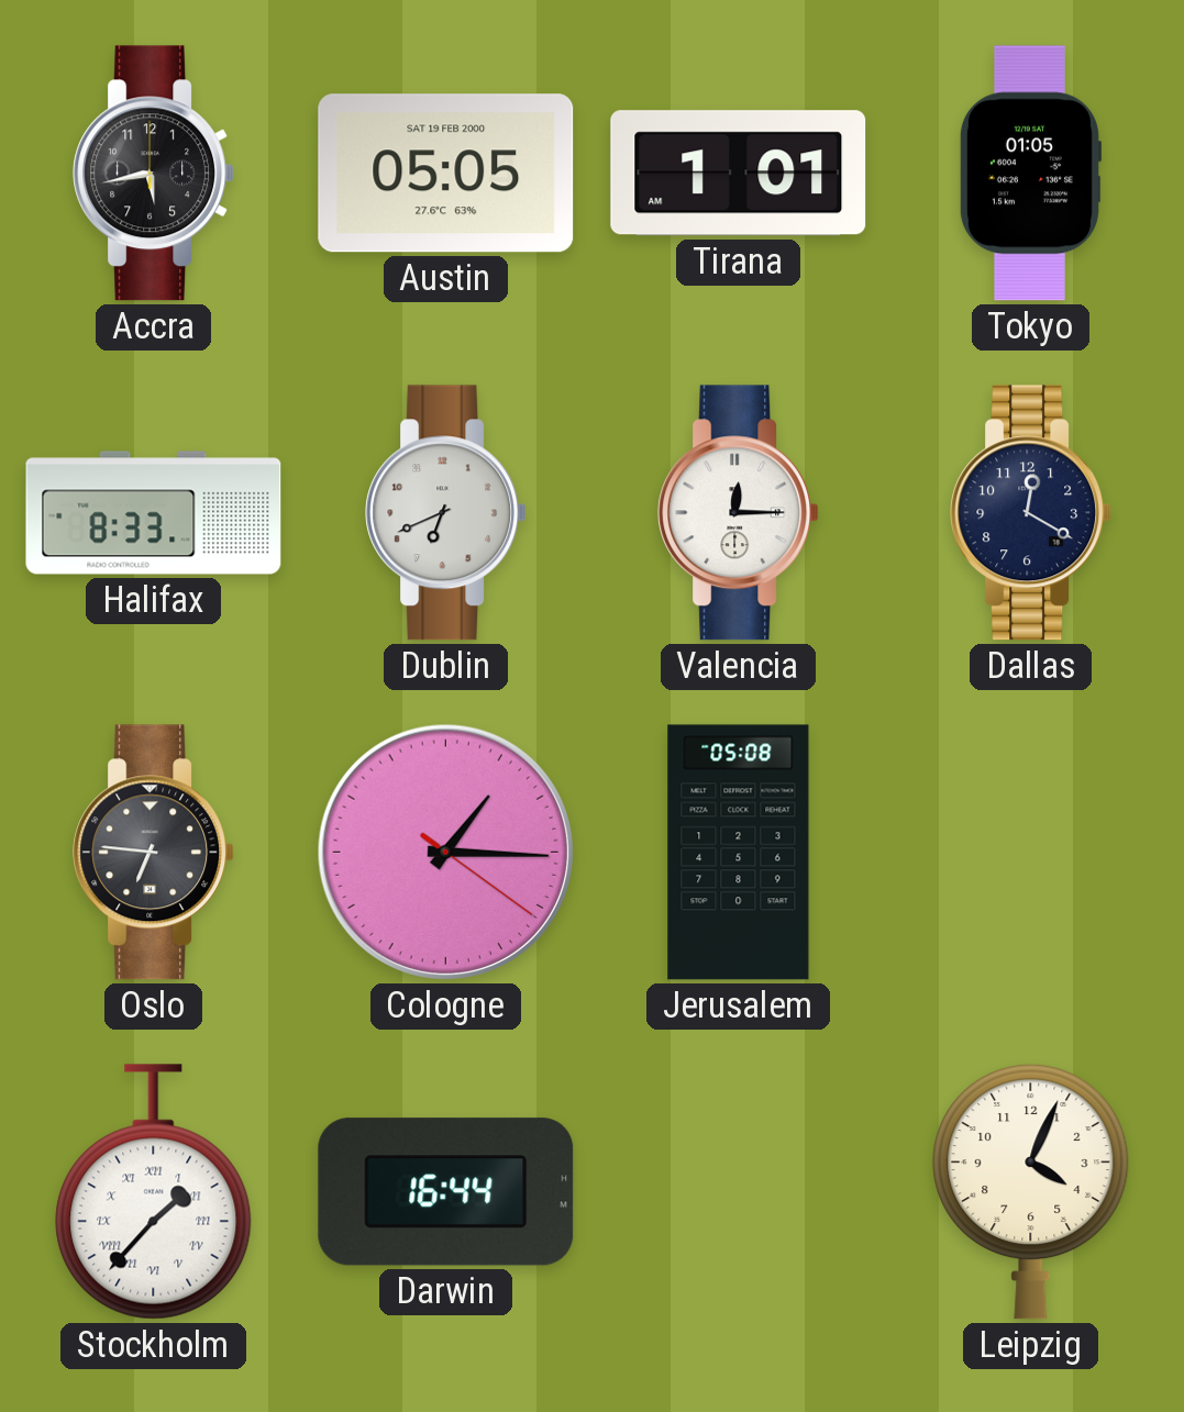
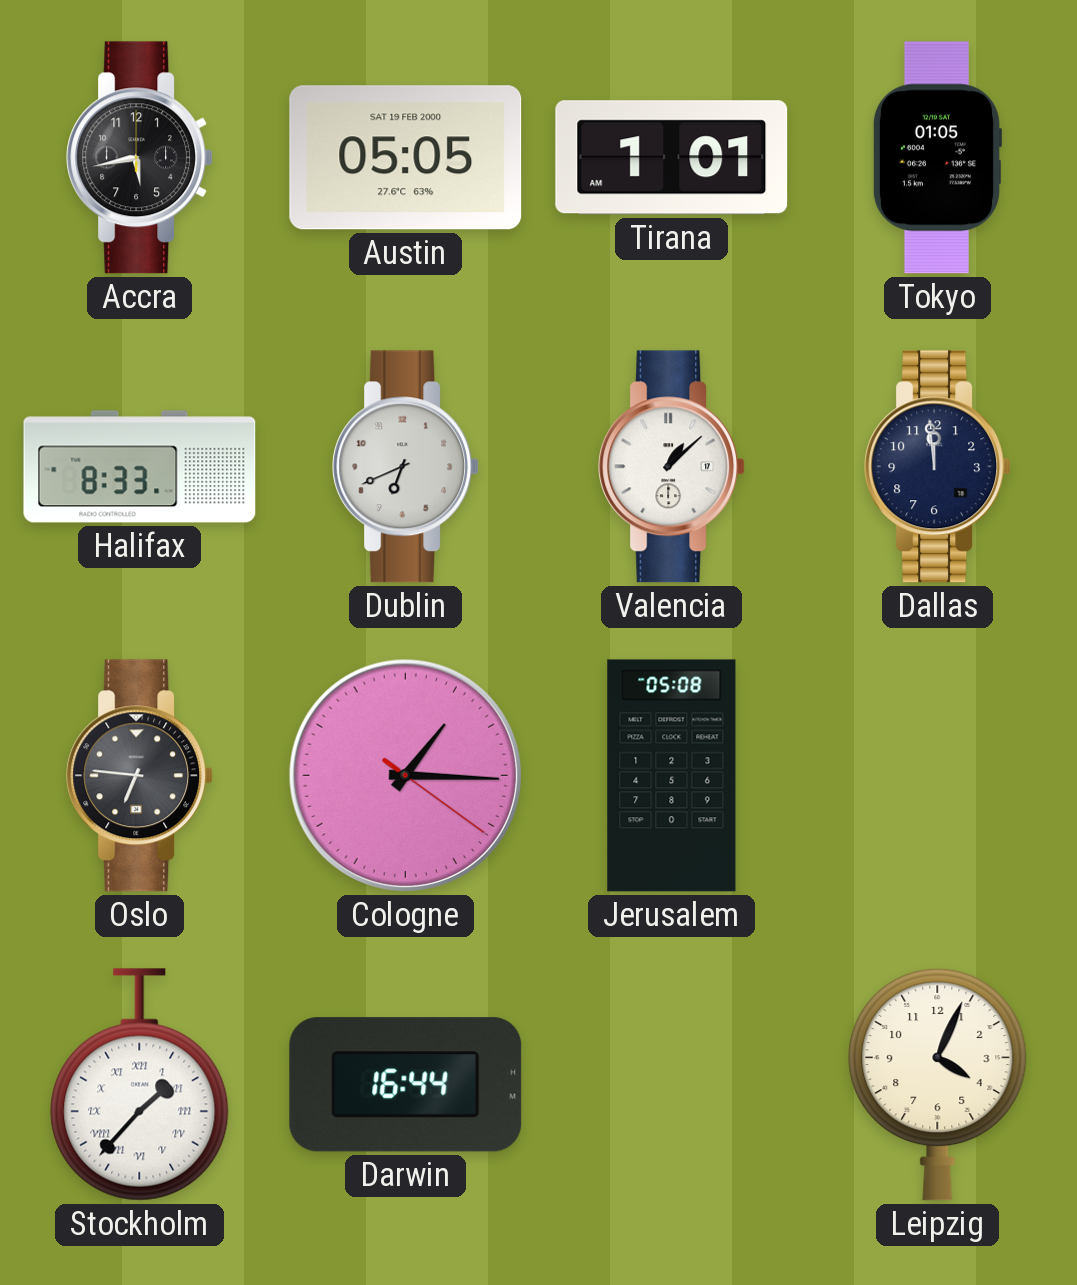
Valencia: 12:15 -> 1:08 (672, 467)
Dallas: 12:20 -> 11:59 (938, 467)
